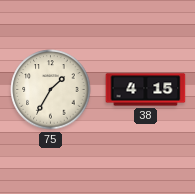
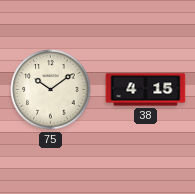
75: 1:35 -> 10:09 (51, 90)
